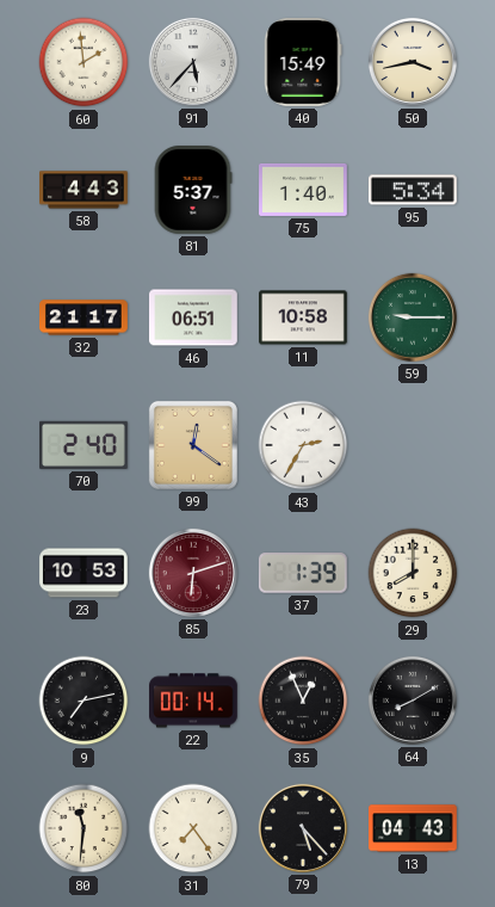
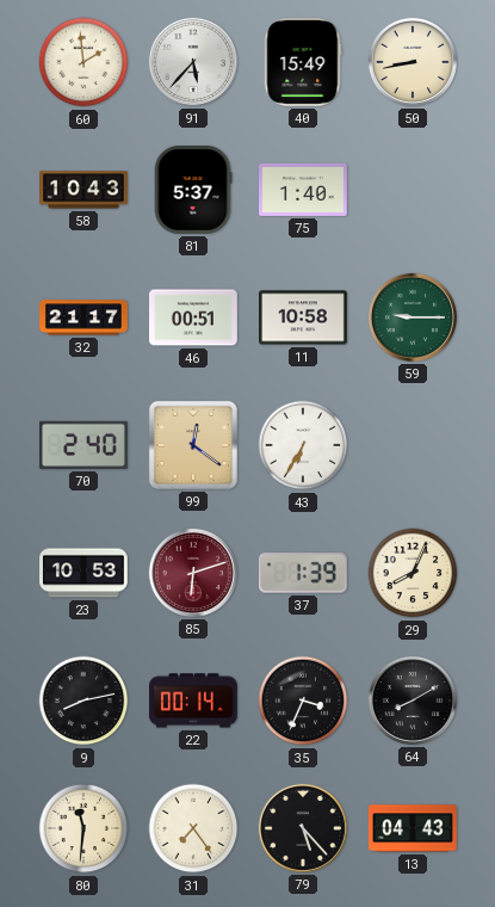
50: 3:43 -> 8:43 (413, 62)
58: 4:43 -> 10:43 (83, 190)
95: 5:34 -> none (414, 190)
46: 06:51 -> 00:51 (194, 317)
43: 2:35 -> 6:35 (303, 445)
29: 8:00 -> 8:04 (413, 573)
9: 7:13 -> 8:13 (83, 701)
35: 12:56 -> 3:34 (303, 701)
